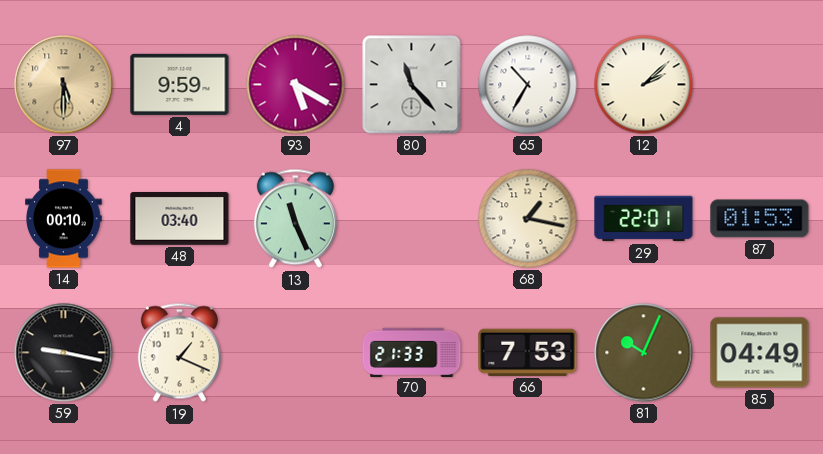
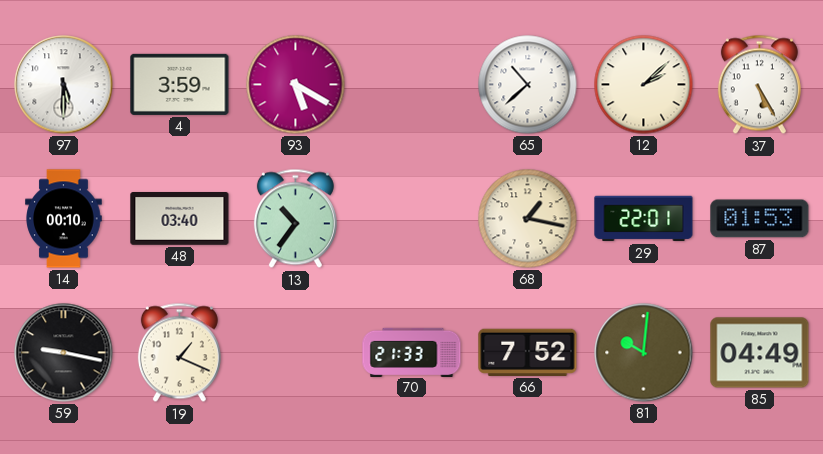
97 dial: champagne -> white (64, 85)
4: 9:59 -> 3:59 (180, 84)
80: 11:23 -> none (412, 85)
65: 10:35 -> 10:38 (528, 85)
37: none -> 5:25 (759, 85)
13: 11:26 -> 10:36 (295, 219)
66: 7:53 -> 7:52 (528, 352)
81: 10:04 -> 10:01 (644, 353)
